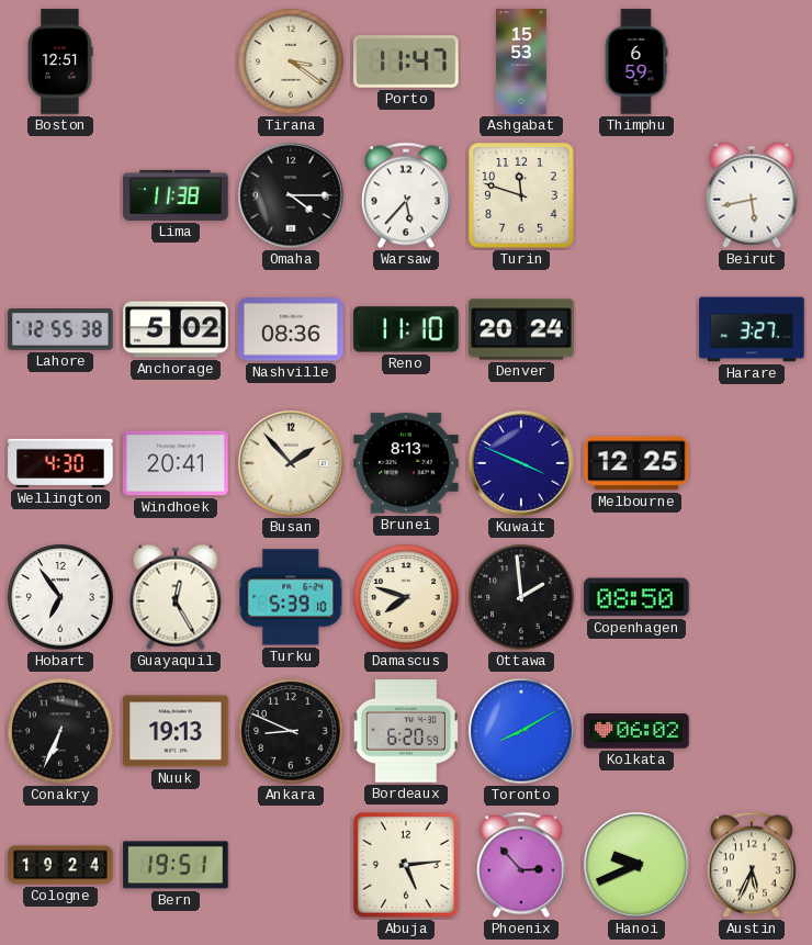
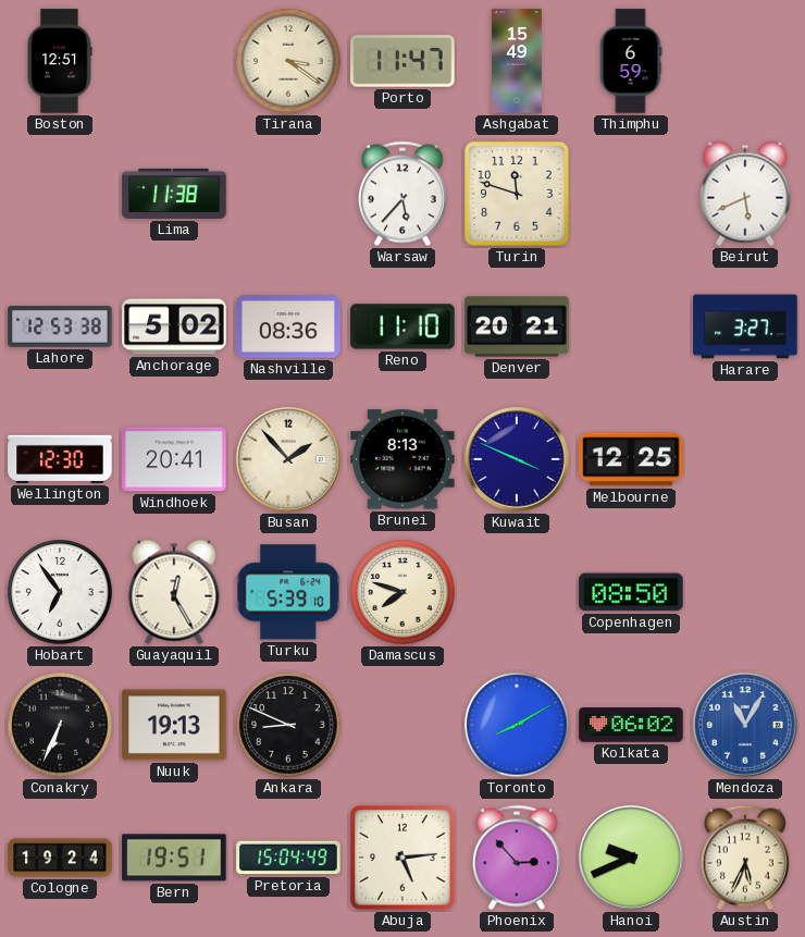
Ashgabat: 15:53 -> 15:49 (517, 61)
Omaha: 4:15 -> none (291, 195)
Beirut: 5:43 -> 5:41 (745, 194)
Lahore: 12:55 -> 12:53 (60, 328)
Denver: 20:24 -> 20:21 (517, 326)
Wellington: 4:30 -> 12:30 (60, 459)
Ottawa: 1:59 -> none (521, 597)
Bordeaux: 6:20 -> none (406, 731)
Mendoza: none -> 11:05 (745, 725)
Pretoria: none -> 15:04 (288, 858)
